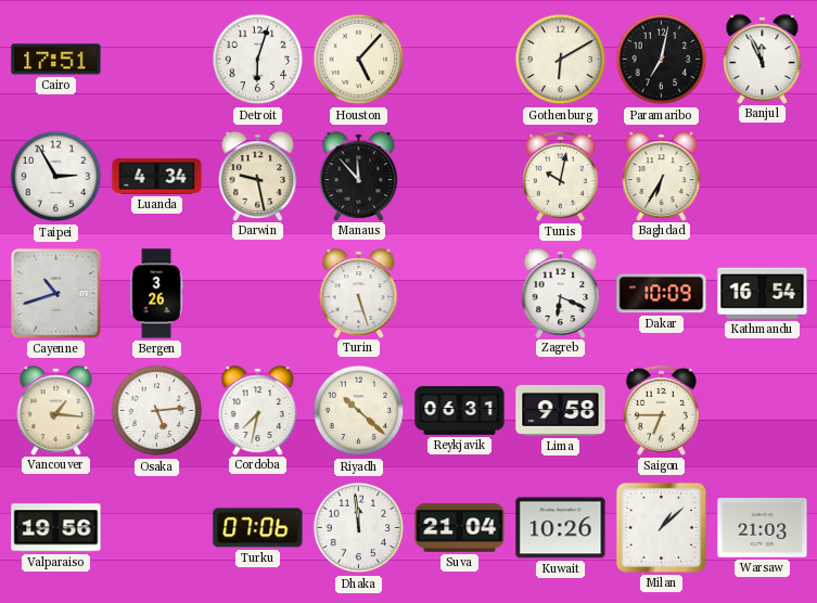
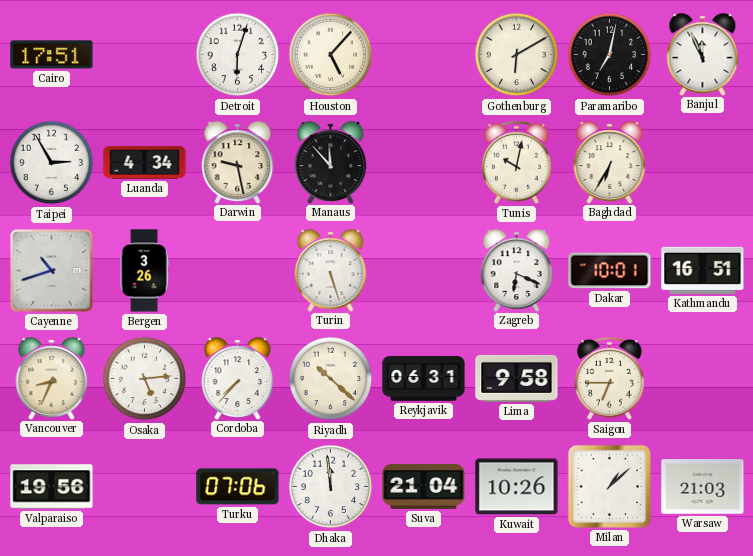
Dakar: 10:09 -> 10:01 (610, 271)
Kathmandu: 16:54 -> 16:51 (703, 270)
Vancouver: 1:16 -> 8:34 (52, 378)
Cordoba: 7:32 -> 7:37 (238, 378)
